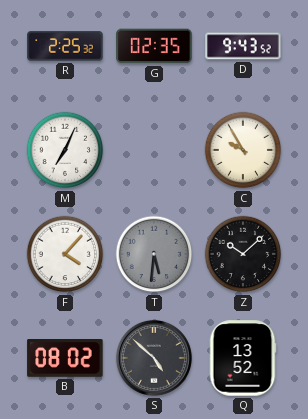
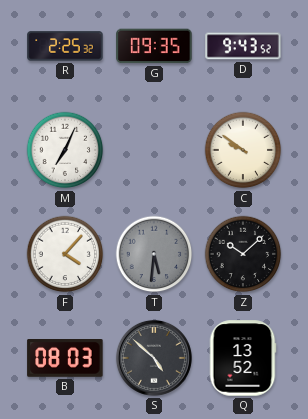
G: 02:35 -> 09:35 (154, 46)
C: 9:55 -> 9:51 (243, 150)
B: 08:02 -> 08:03 (65, 359)
